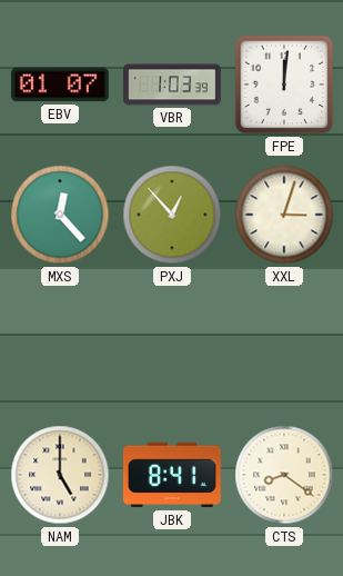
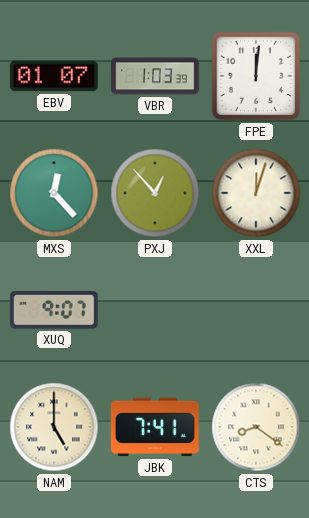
XXL: 3:03 -> 12:03 (256, 193)
XUQ: none -> 9:07 (54, 311)
JBK: 8:41 -> 7:41 (155, 427)
